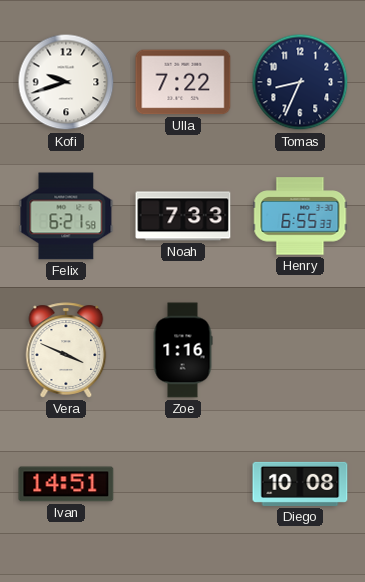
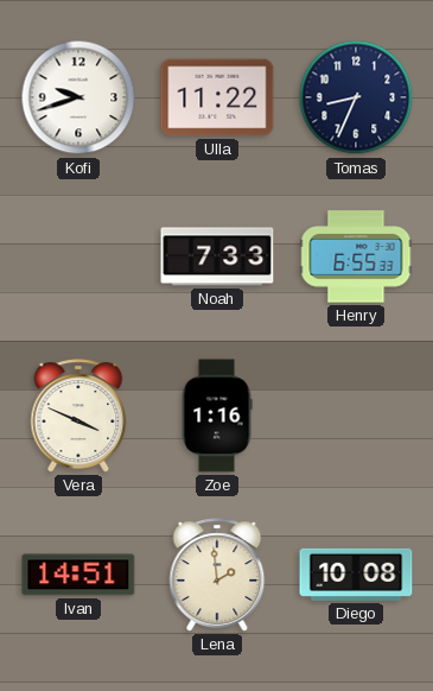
Ulla: 7:22 -> 11:22 (217, 97)
Felix: 6:21 -> none (66, 216)
Lena: none -> 1:59 (217, 575)
